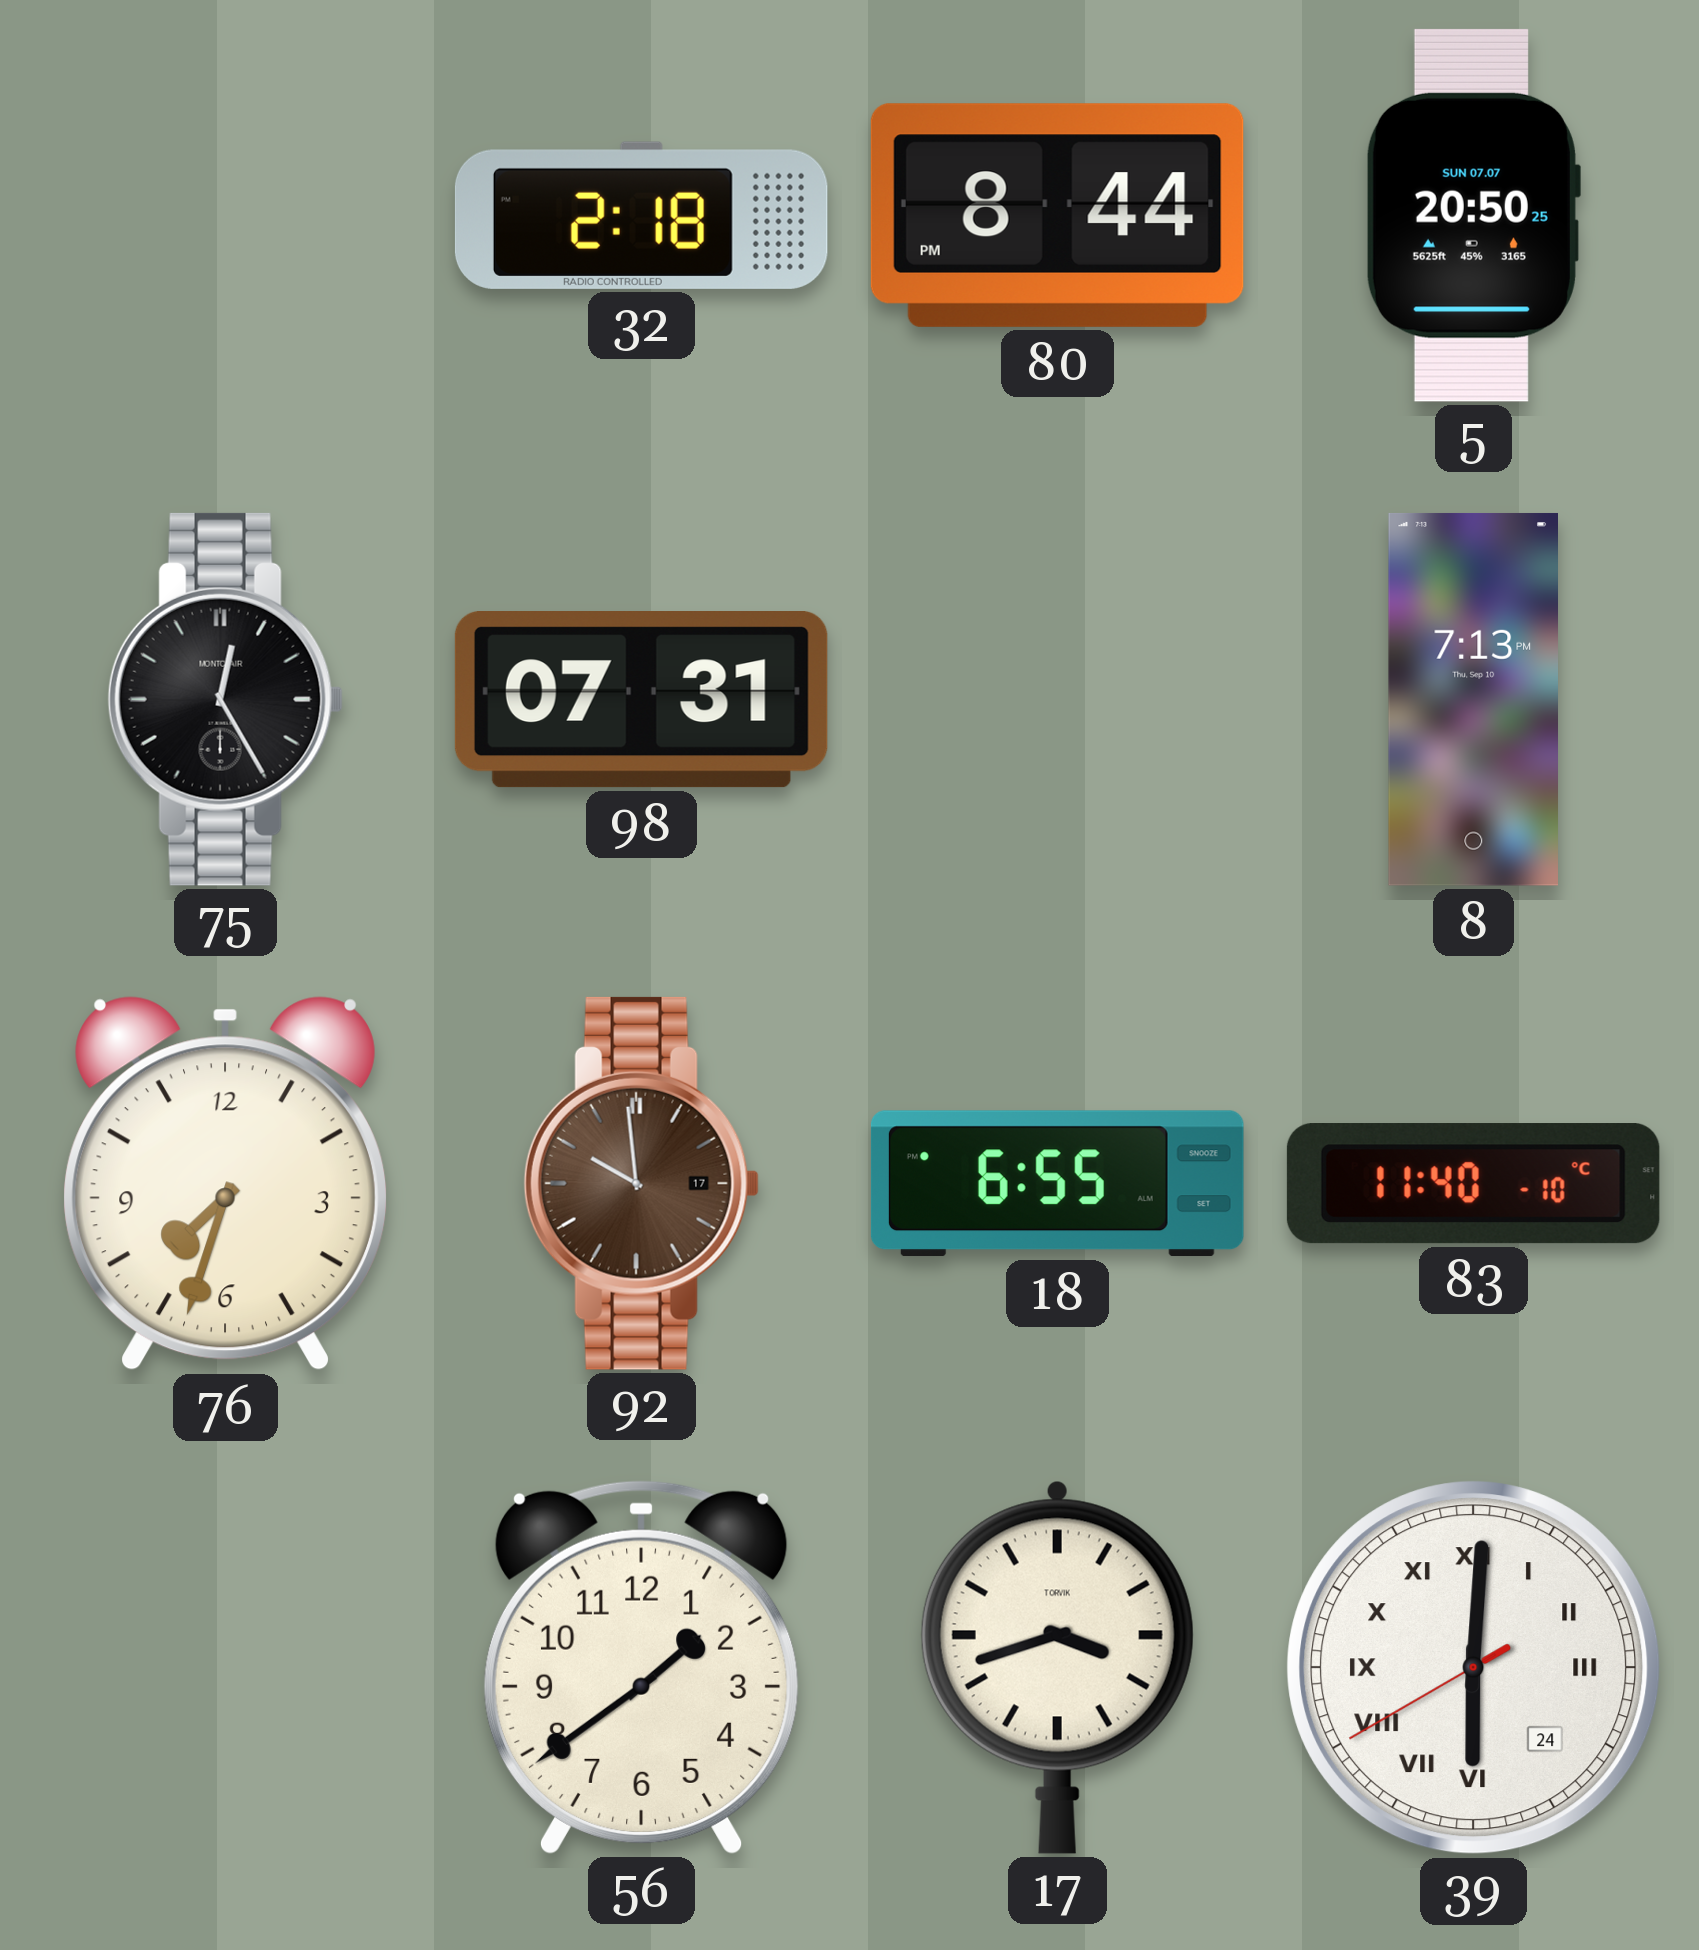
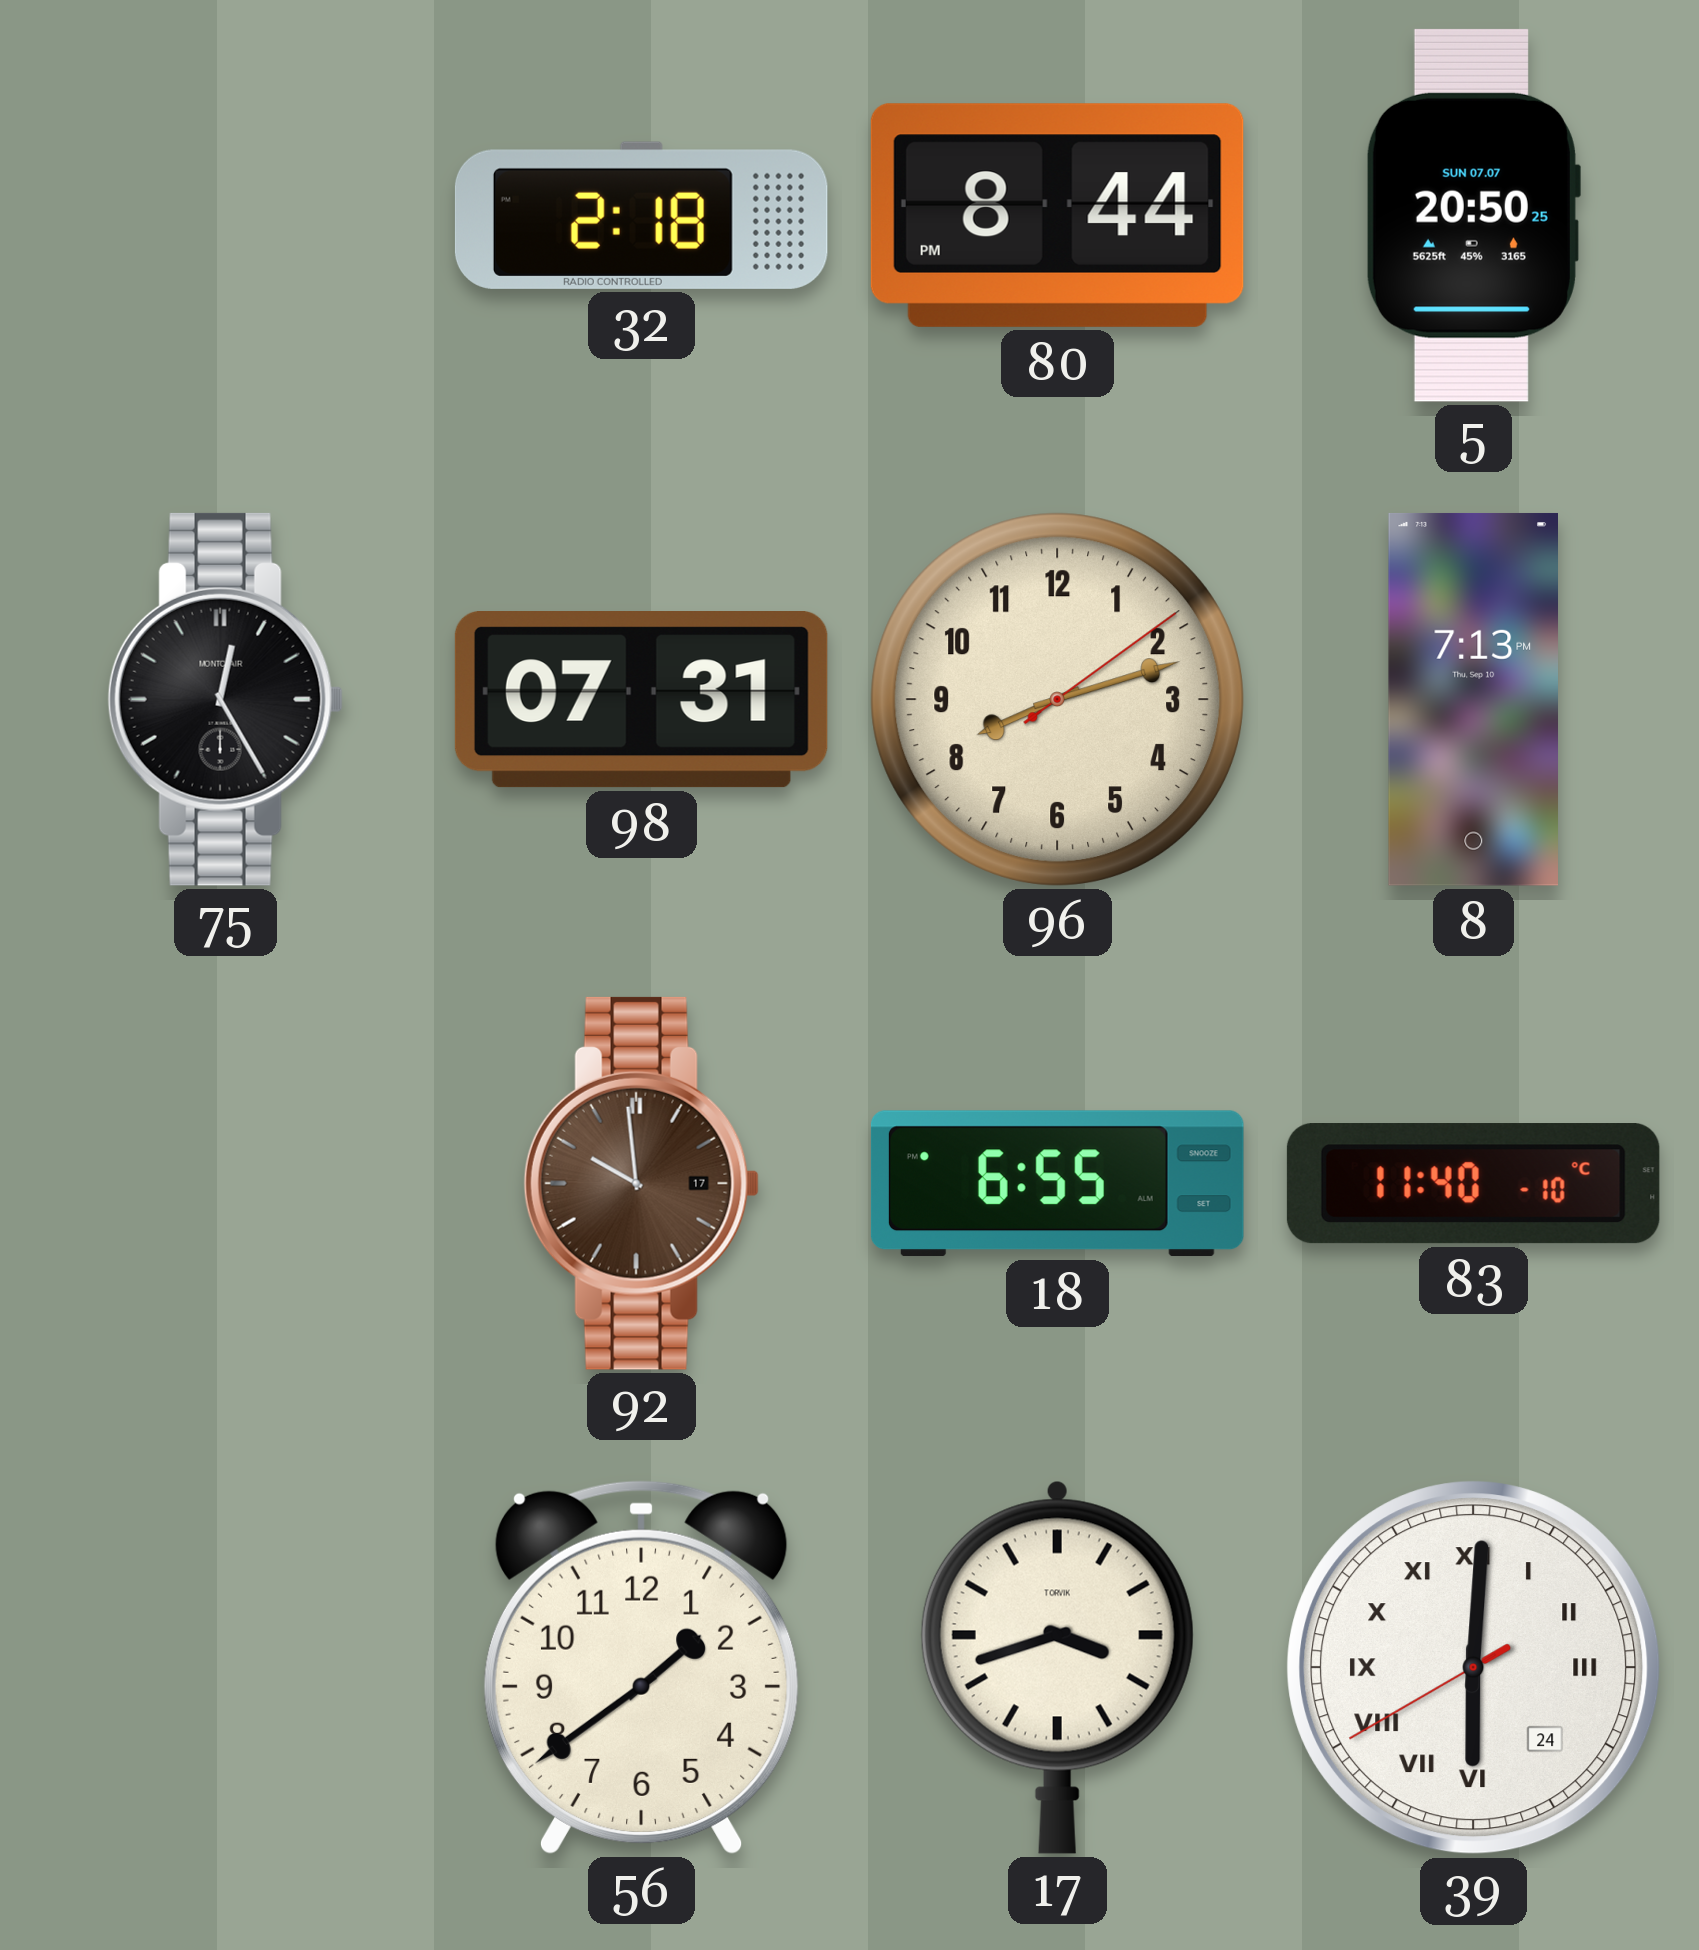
96: none -> 8:12 (1057, 699)
76: 7:33 -> none (225, 1184)
